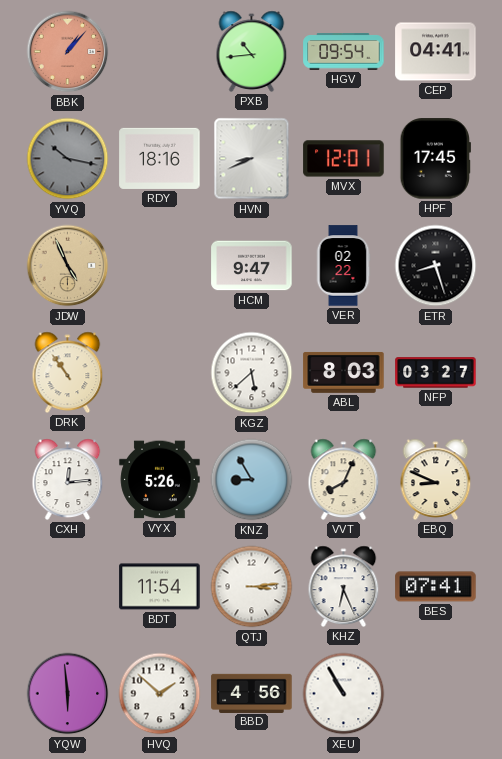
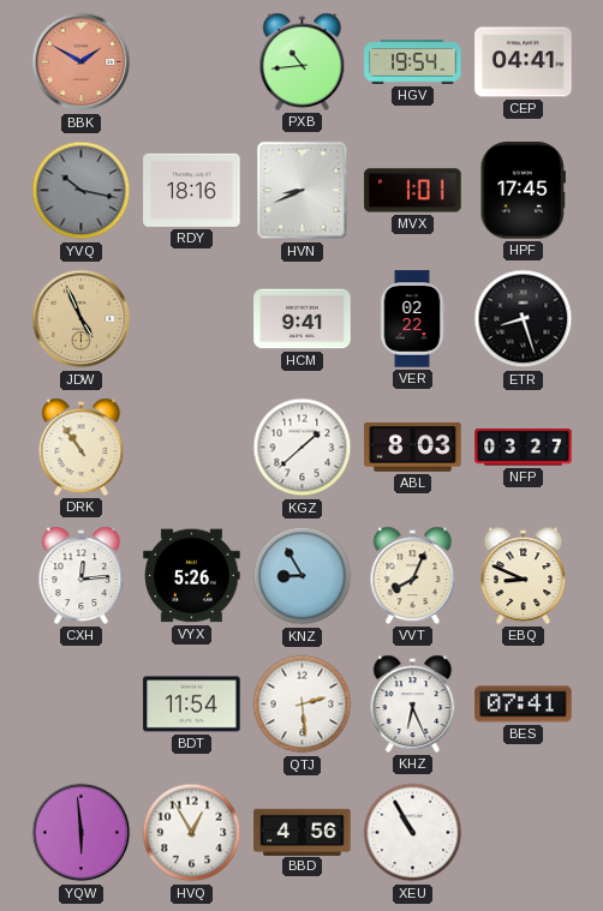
BBK: 1:07 -> 1:50 (82, 62)
HGV: 09:54 -> 19:54 (413, 62)
MVX: 12:01 -> 1:01 (413, 191)
HCM: 9:47 -> 9:41 (303, 319)
KGZ: 5:38 -> 1:38 (303, 448)
QTJ: 3:14 -> 2:29 (303, 705)
HVQ: 1:52 -> 12:55 (192, 833)
